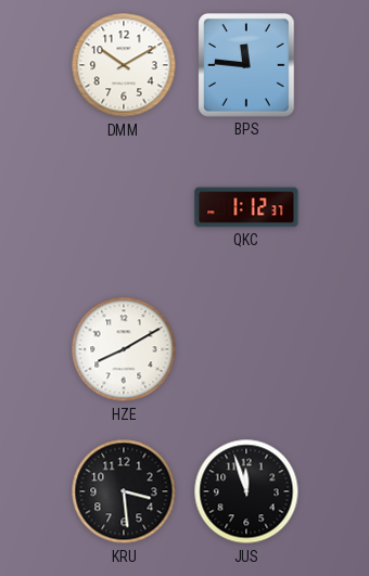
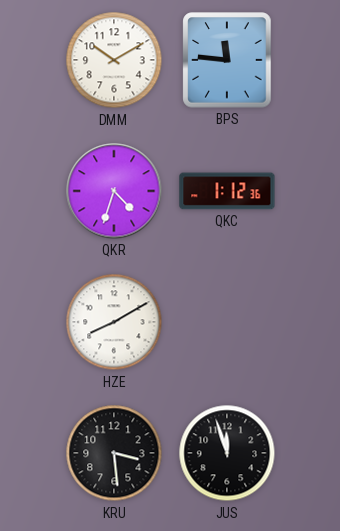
QKR: none -> 4:33 (114, 191)
QKC: 1:12:37 -> 1:12:36 (227, 191)
